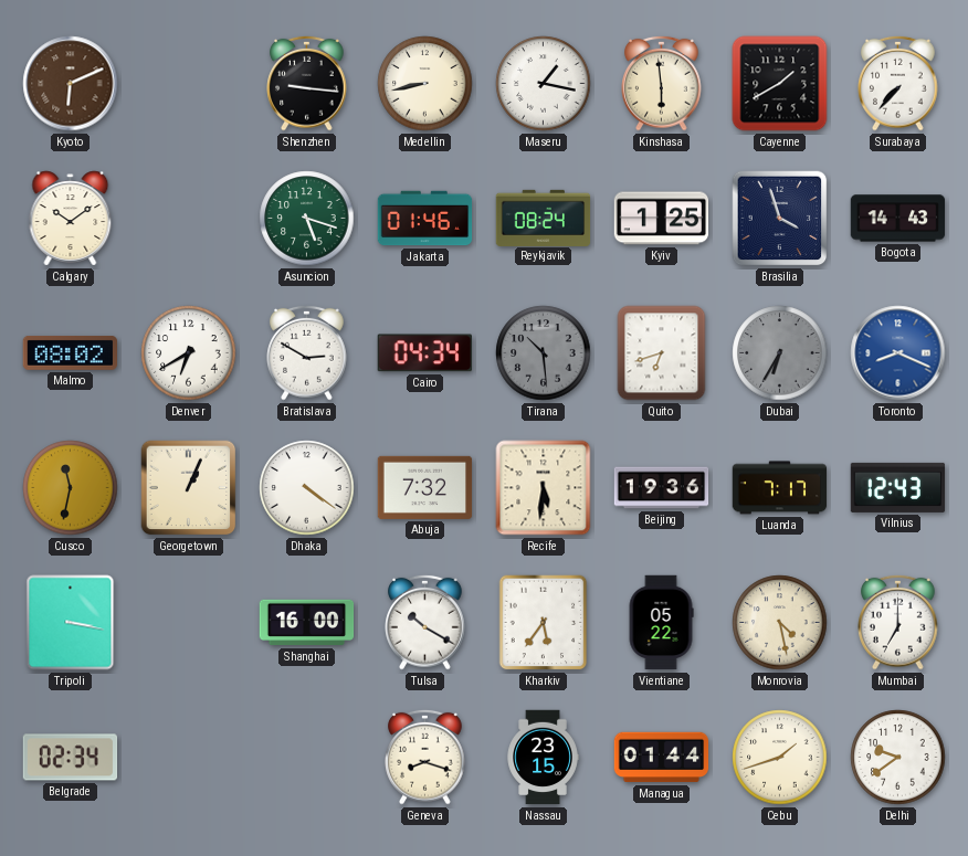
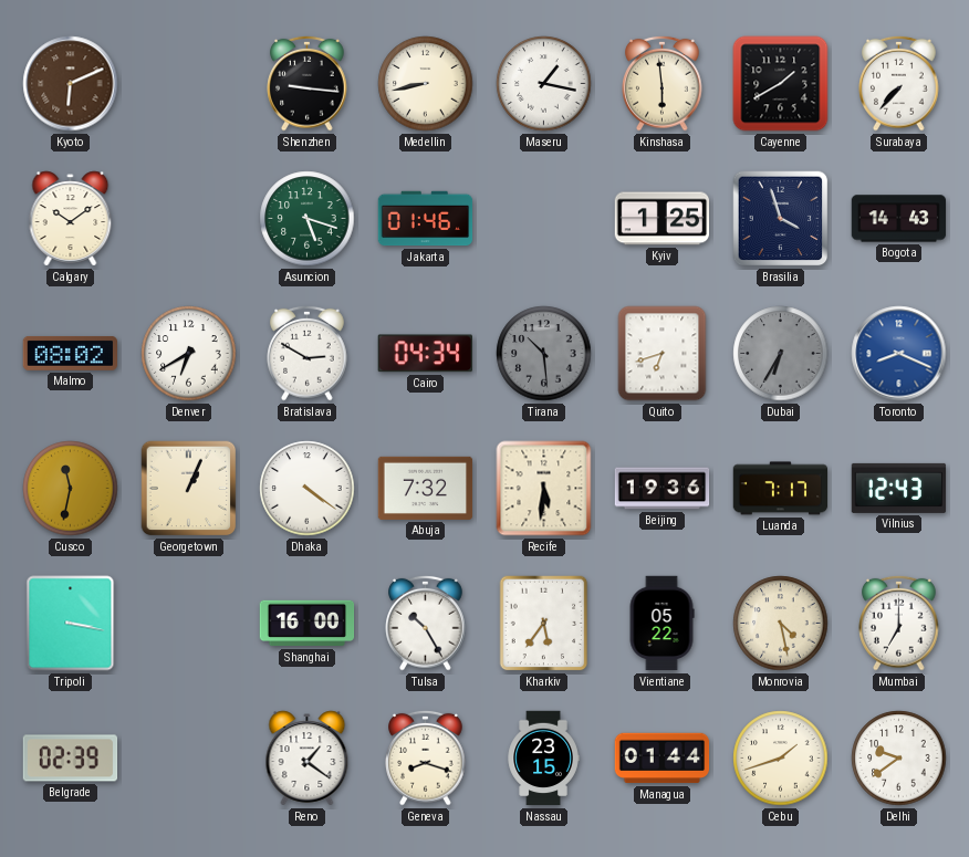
Reykjavik: 08:24 -> none (544, 218)
Tulsa: 10:20 -> 10:25 (426, 623)
Belgrade: 02:34 -> 02:39 (71, 759)
Reno: none -> 1:21 (308, 759)
